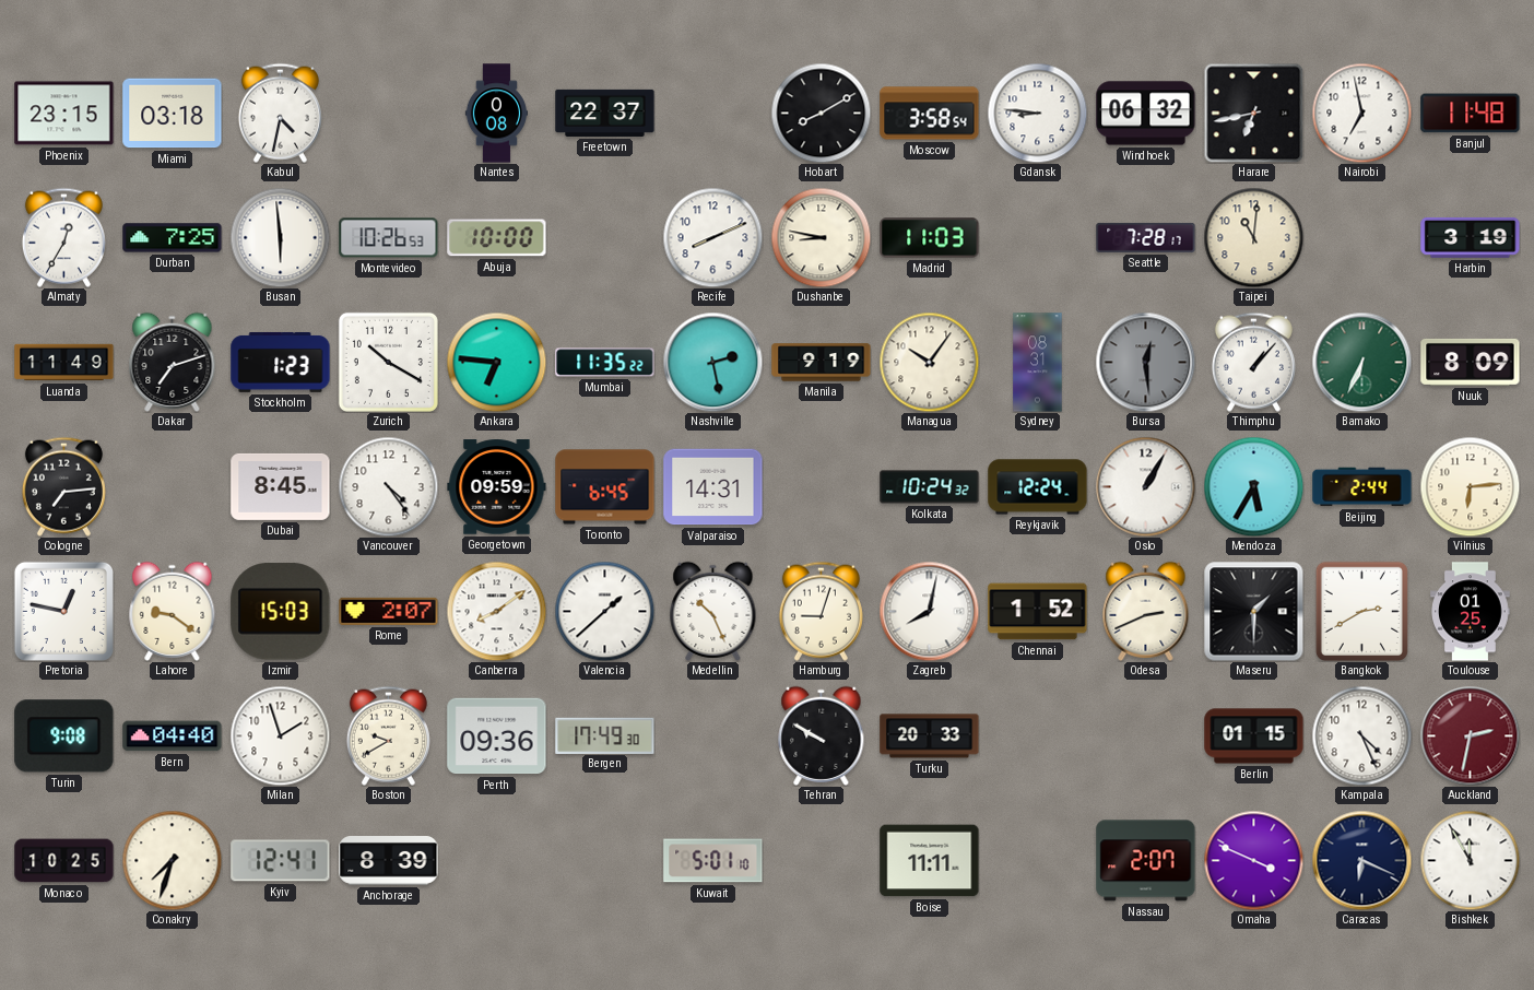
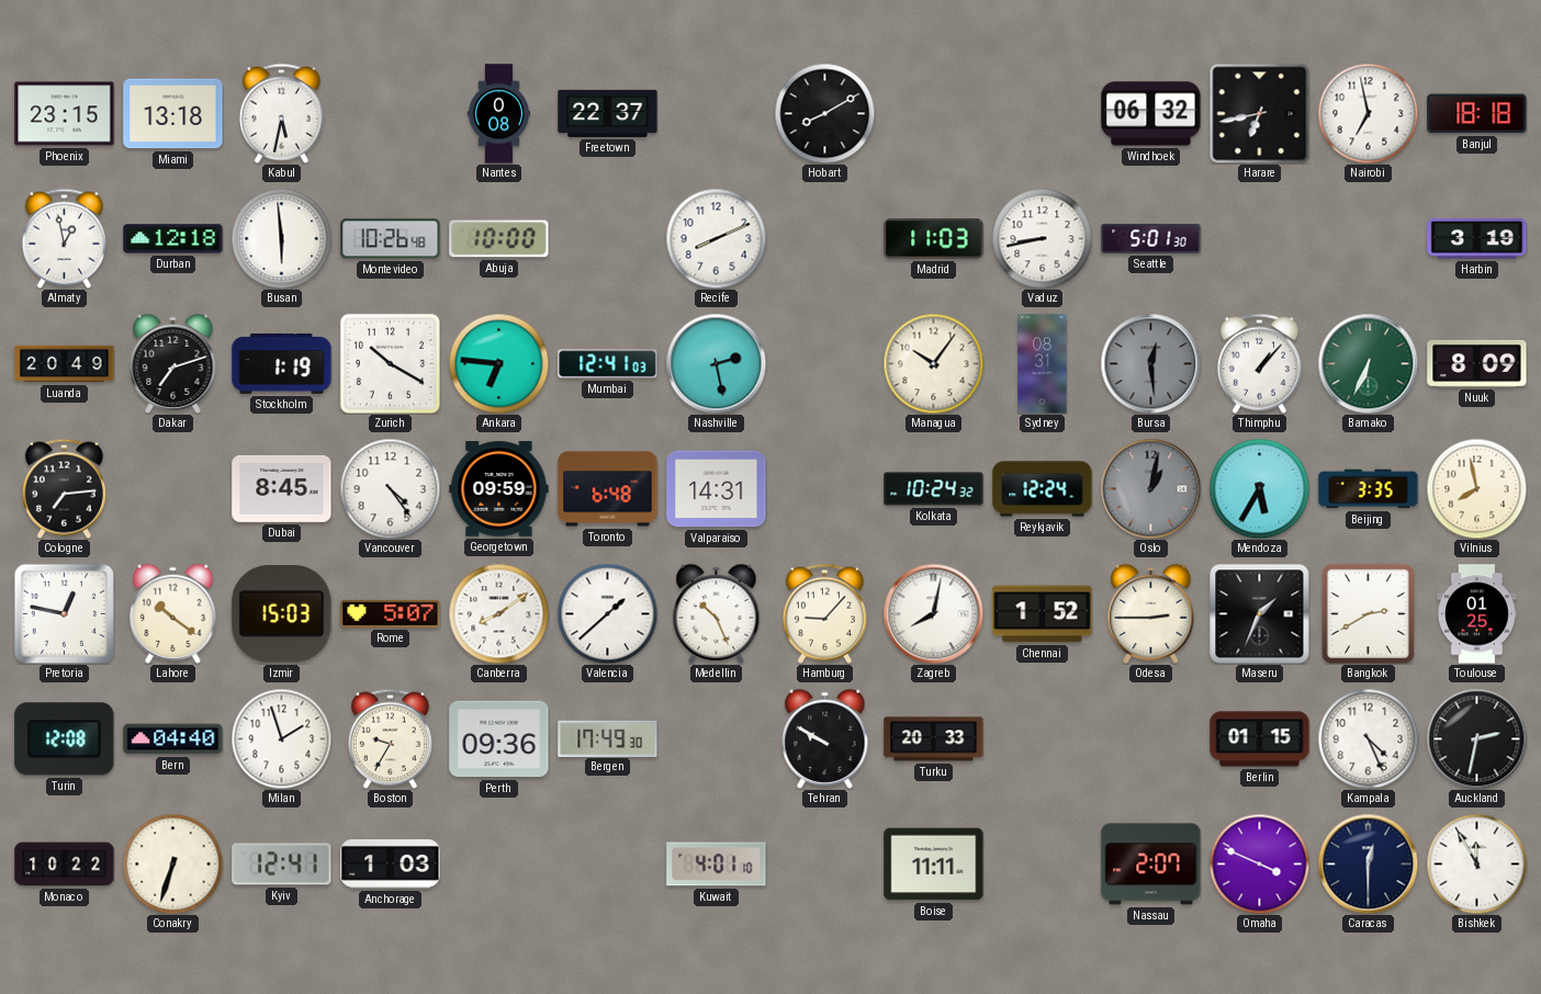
Miami: 03:18 -> 13:18 (173, 114)
Kabul: 4:32 -> 5:32 (281, 113)
Moscow: 3:58 -> none (930, 114)
Gdansk: 8:46 -> none (1037, 113)
Banjul: 11:48 -> 18:18 (1477, 114)
Almaty: 12:35 -> 12:58 (64, 238)
Durban: 7:25 -> 12:18 (173, 239)
Montevideo: 10:26:53 -> 10:26:48 (391, 239)
Dushanbe: 8:47 -> none (821, 237)
Vaduz: none -> 8:43 (1042, 238)
Seattle: 7:28 -> 5:01 (1151, 238)
Taipei: 11:01 -> none (1253, 237)
Luanda: 11:49 -> 20:49 (65, 364)
Stockholm: 1:23 -> 1:19 (282, 363)
Mumbai: 11:35 -> 12:41 (608, 364)
Manila: 9:19 -> none (822, 363)
Toronto: 6:45 -> 6:48 (608, 489)
Oslo: 1:05 -> 1:02 (1150, 488)
Oslo dial: white -> grey (1150, 488)
Beijing: 2:44 -> 3:35 (1369, 489)
Vilnius: 6:14 -> 7:58 (1476, 488)
Lahore: 9:21 -> 10:21 (173, 613)
Rome: 2:07 -> 5:07 (391, 613)
Hamburg: 9:03 -> 9:07 (824, 613)
Odesa: 2:41 -> 2:45 (1151, 613)
Maseru: 1:30 -> 1:34 (1259, 613)
Turin: 9:08 -> 12:08 (65, 739)
Boston: 9:40 -> 9:35 (390, 738)
Auckland dial: burgundy -> black (1476, 738)
Monaco: 10:25 -> 10:22 (65, 865)
Conakry: 7:33 -> 6:33 (172, 863)
Anchorage: 8:39 -> 1:03 (391, 865)
Kuwait: 5:01 -> 4:01 (717, 865)
Caracas: 6:19 -> 12:30 (1368, 863)
